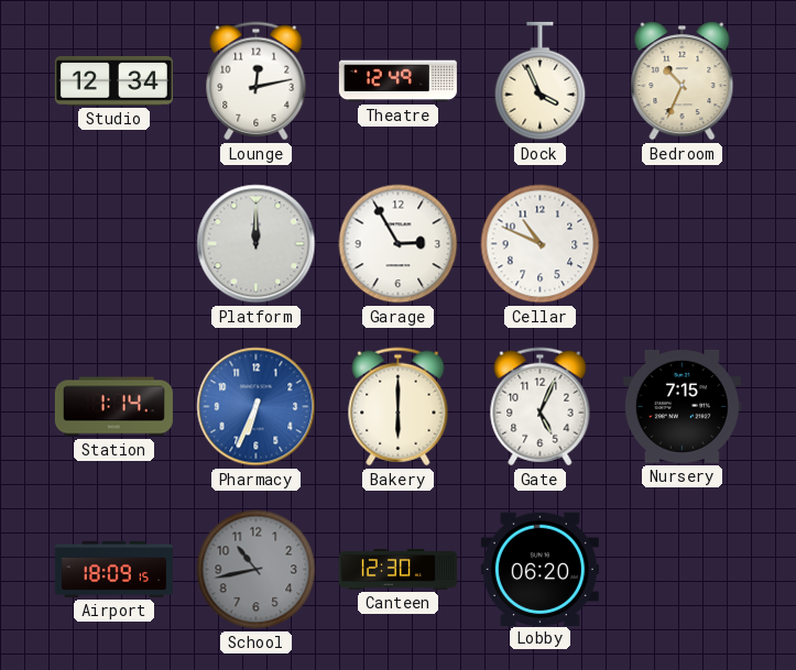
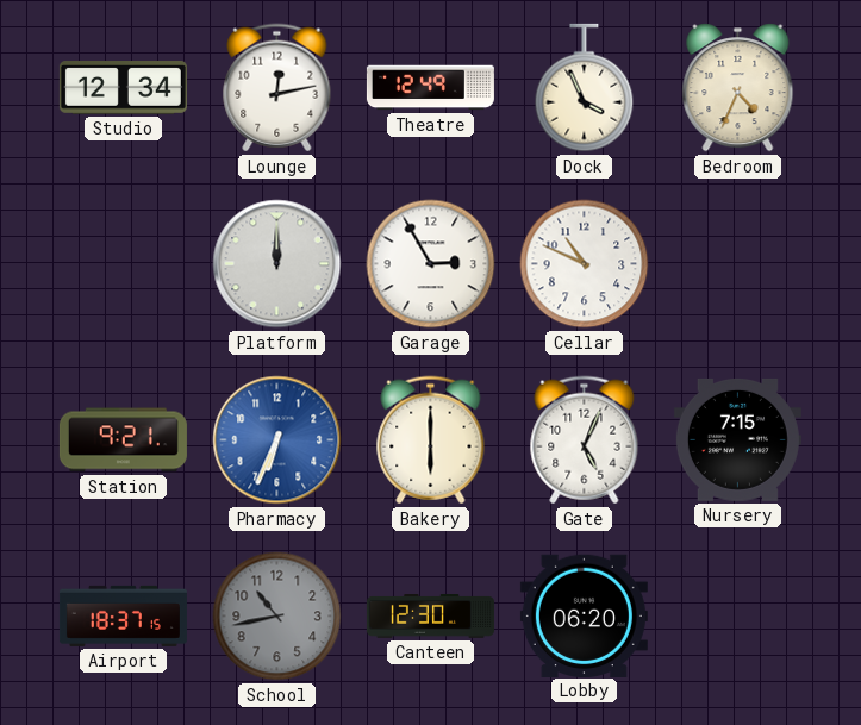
Bedroom: 10:34 -> 4:34 (738, 88)
Station: 1:14 -> 9:21 (123, 440)
Airport: 18:09 -> 18:37 (123, 615)
